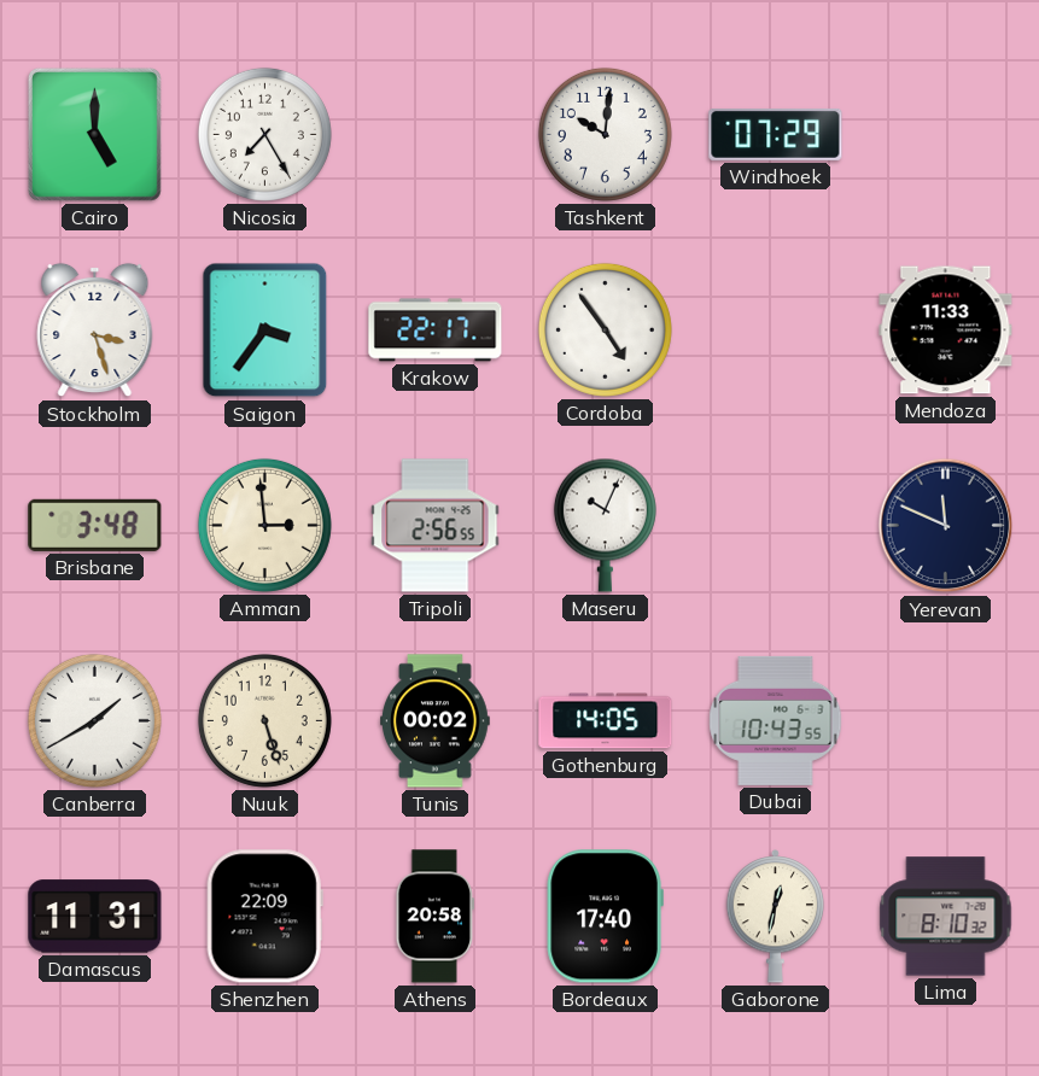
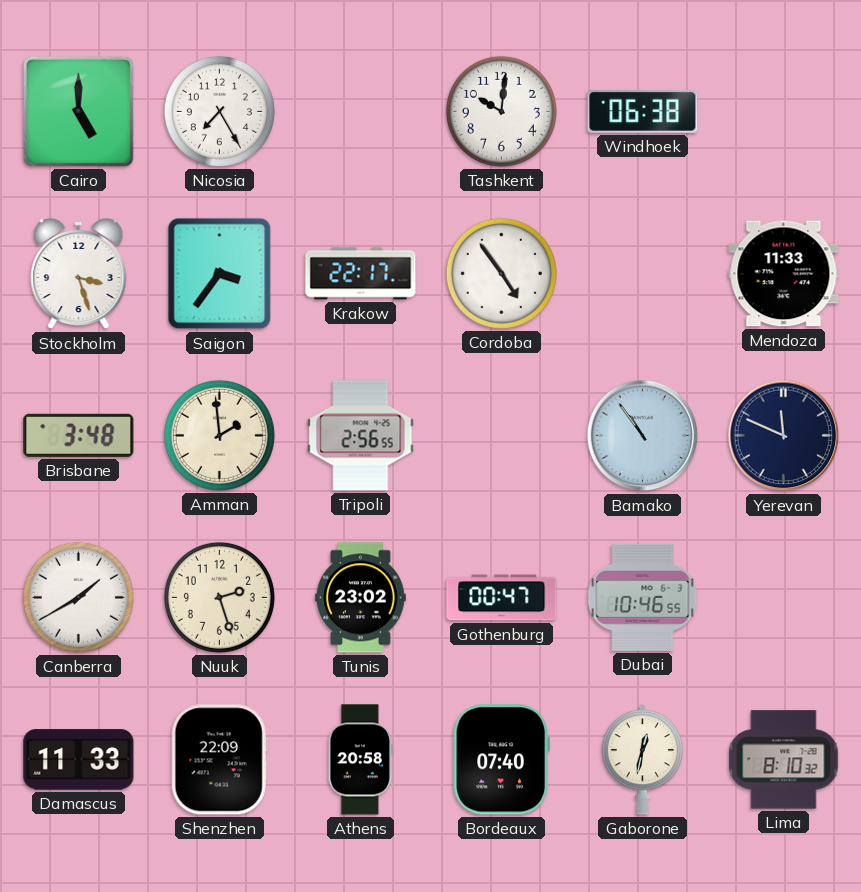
Windhoek: 07:29 -> 06:38 (643, 111)
Amman: 2:59 -> 1:59 (219, 435)
Maseru: 10:04 -> none (605, 525)
Bamako: none -> 10:54 (643, 436)
Nuuk: 5:27 -> 2:27 (219, 597)
Tunis: 00:02 -> 23:02 (361, 598)
Gothenburg: 14:05 -> 00:47 (502, 598)
Dubai: 10:43 -> 10:46 (643, 597)
Damascus: 11:31 -> 11:33 (79, 760)
Bordeaux: 17:40 -> 07:40 (501, 760)
